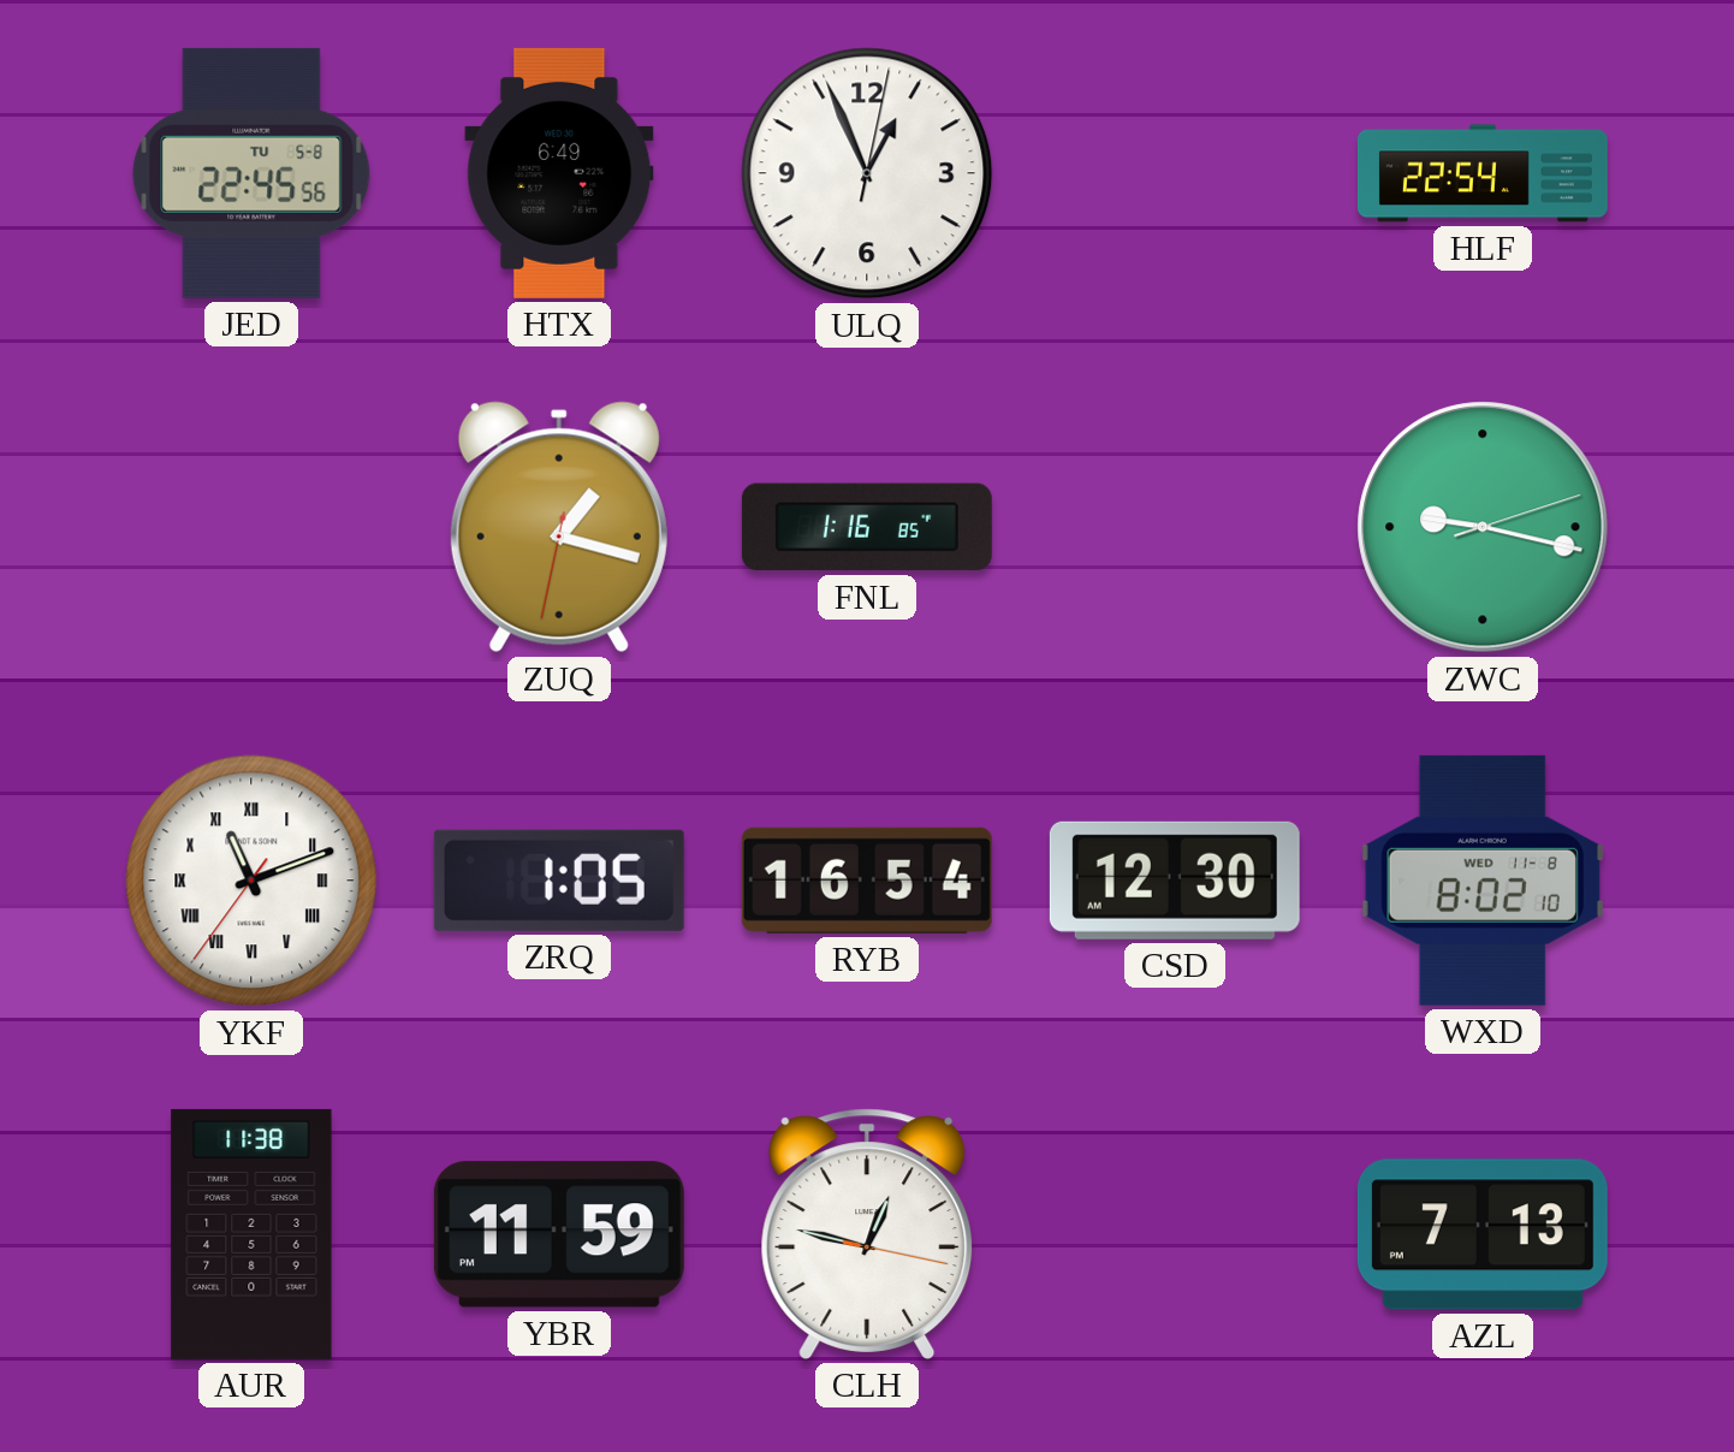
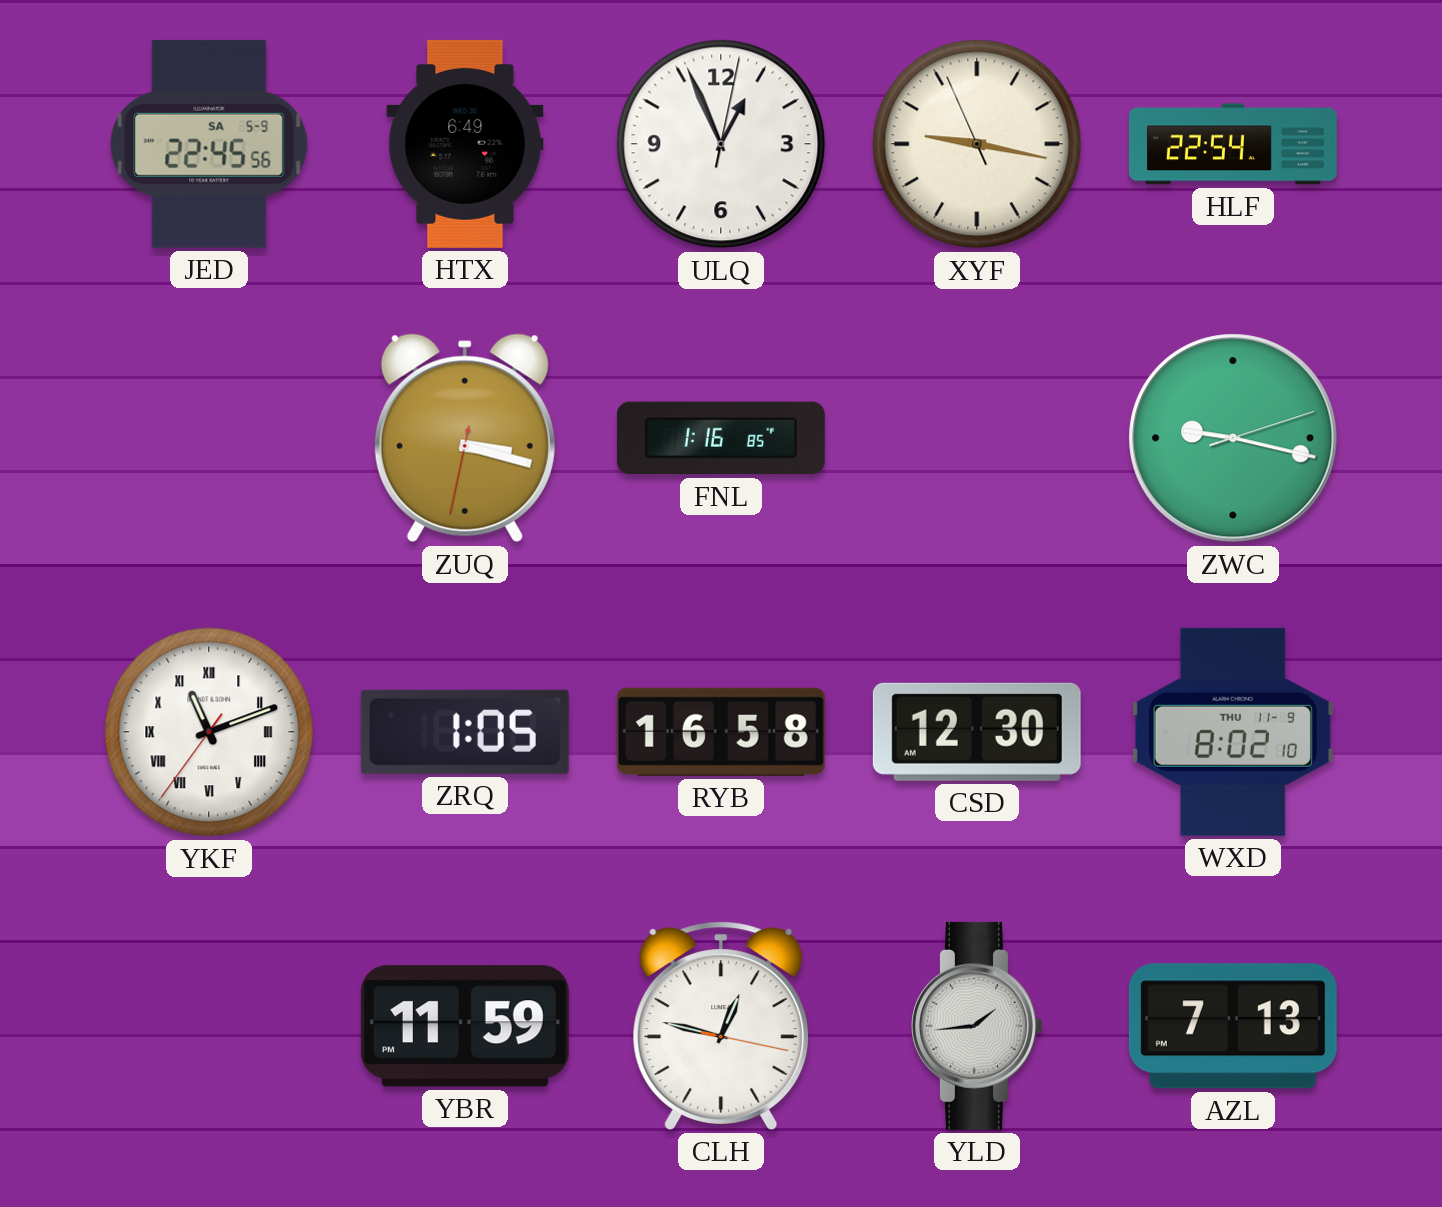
JED date: TU 5-8 -> SA 5-9 (209, 144)
XYF: none -> 9:16 (977, 144)
ZUQ: 1:17 -> 3:17 (465, 438)
RYB: 16:54 -> 16:58 (721, 732)
WXD date: WED 11-8 -> THU 11-9 (1233, 732)
AUR: 11:38 -> none (251, 1234)
YLD: none -> 1:44 (978, 1026)
